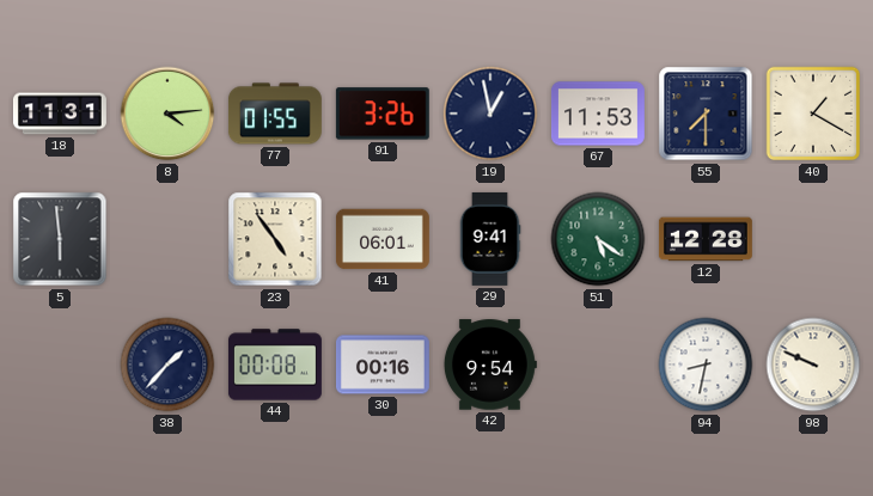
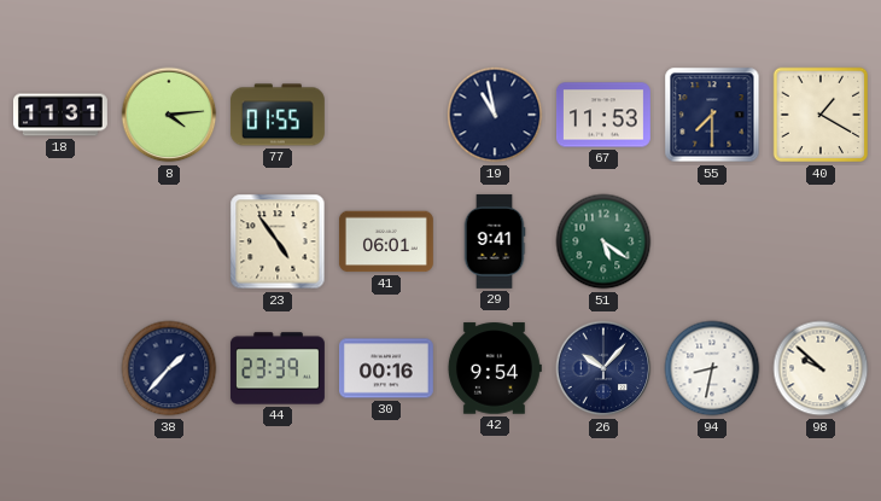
91: 3:26 -> none (383, 114)
19: 12:58 -> 10:58 (495, 115)
5: 5:59 -> none (60, 239)
12: 12:28 -> none (706, 239)
44: 00:08 -> 23:39 (278, 368)
26: none -> 10:07 (603, 368)
98: 9:49 -> 9:52 (821, 368)
